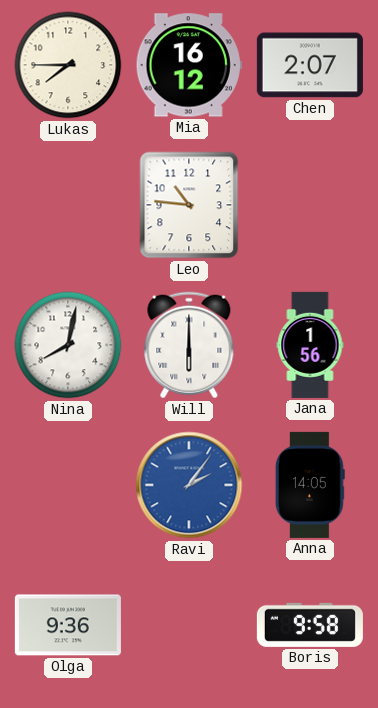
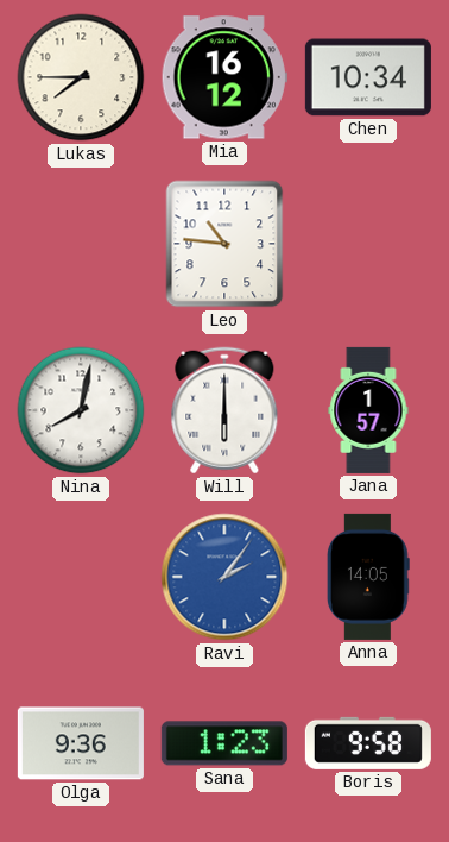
Chen: 2:07 -> 10:34 (368, 77)
Jana: 1:56 -> 1:57 (368, 410)
Sana: none -> 1:23 (224, 743)
